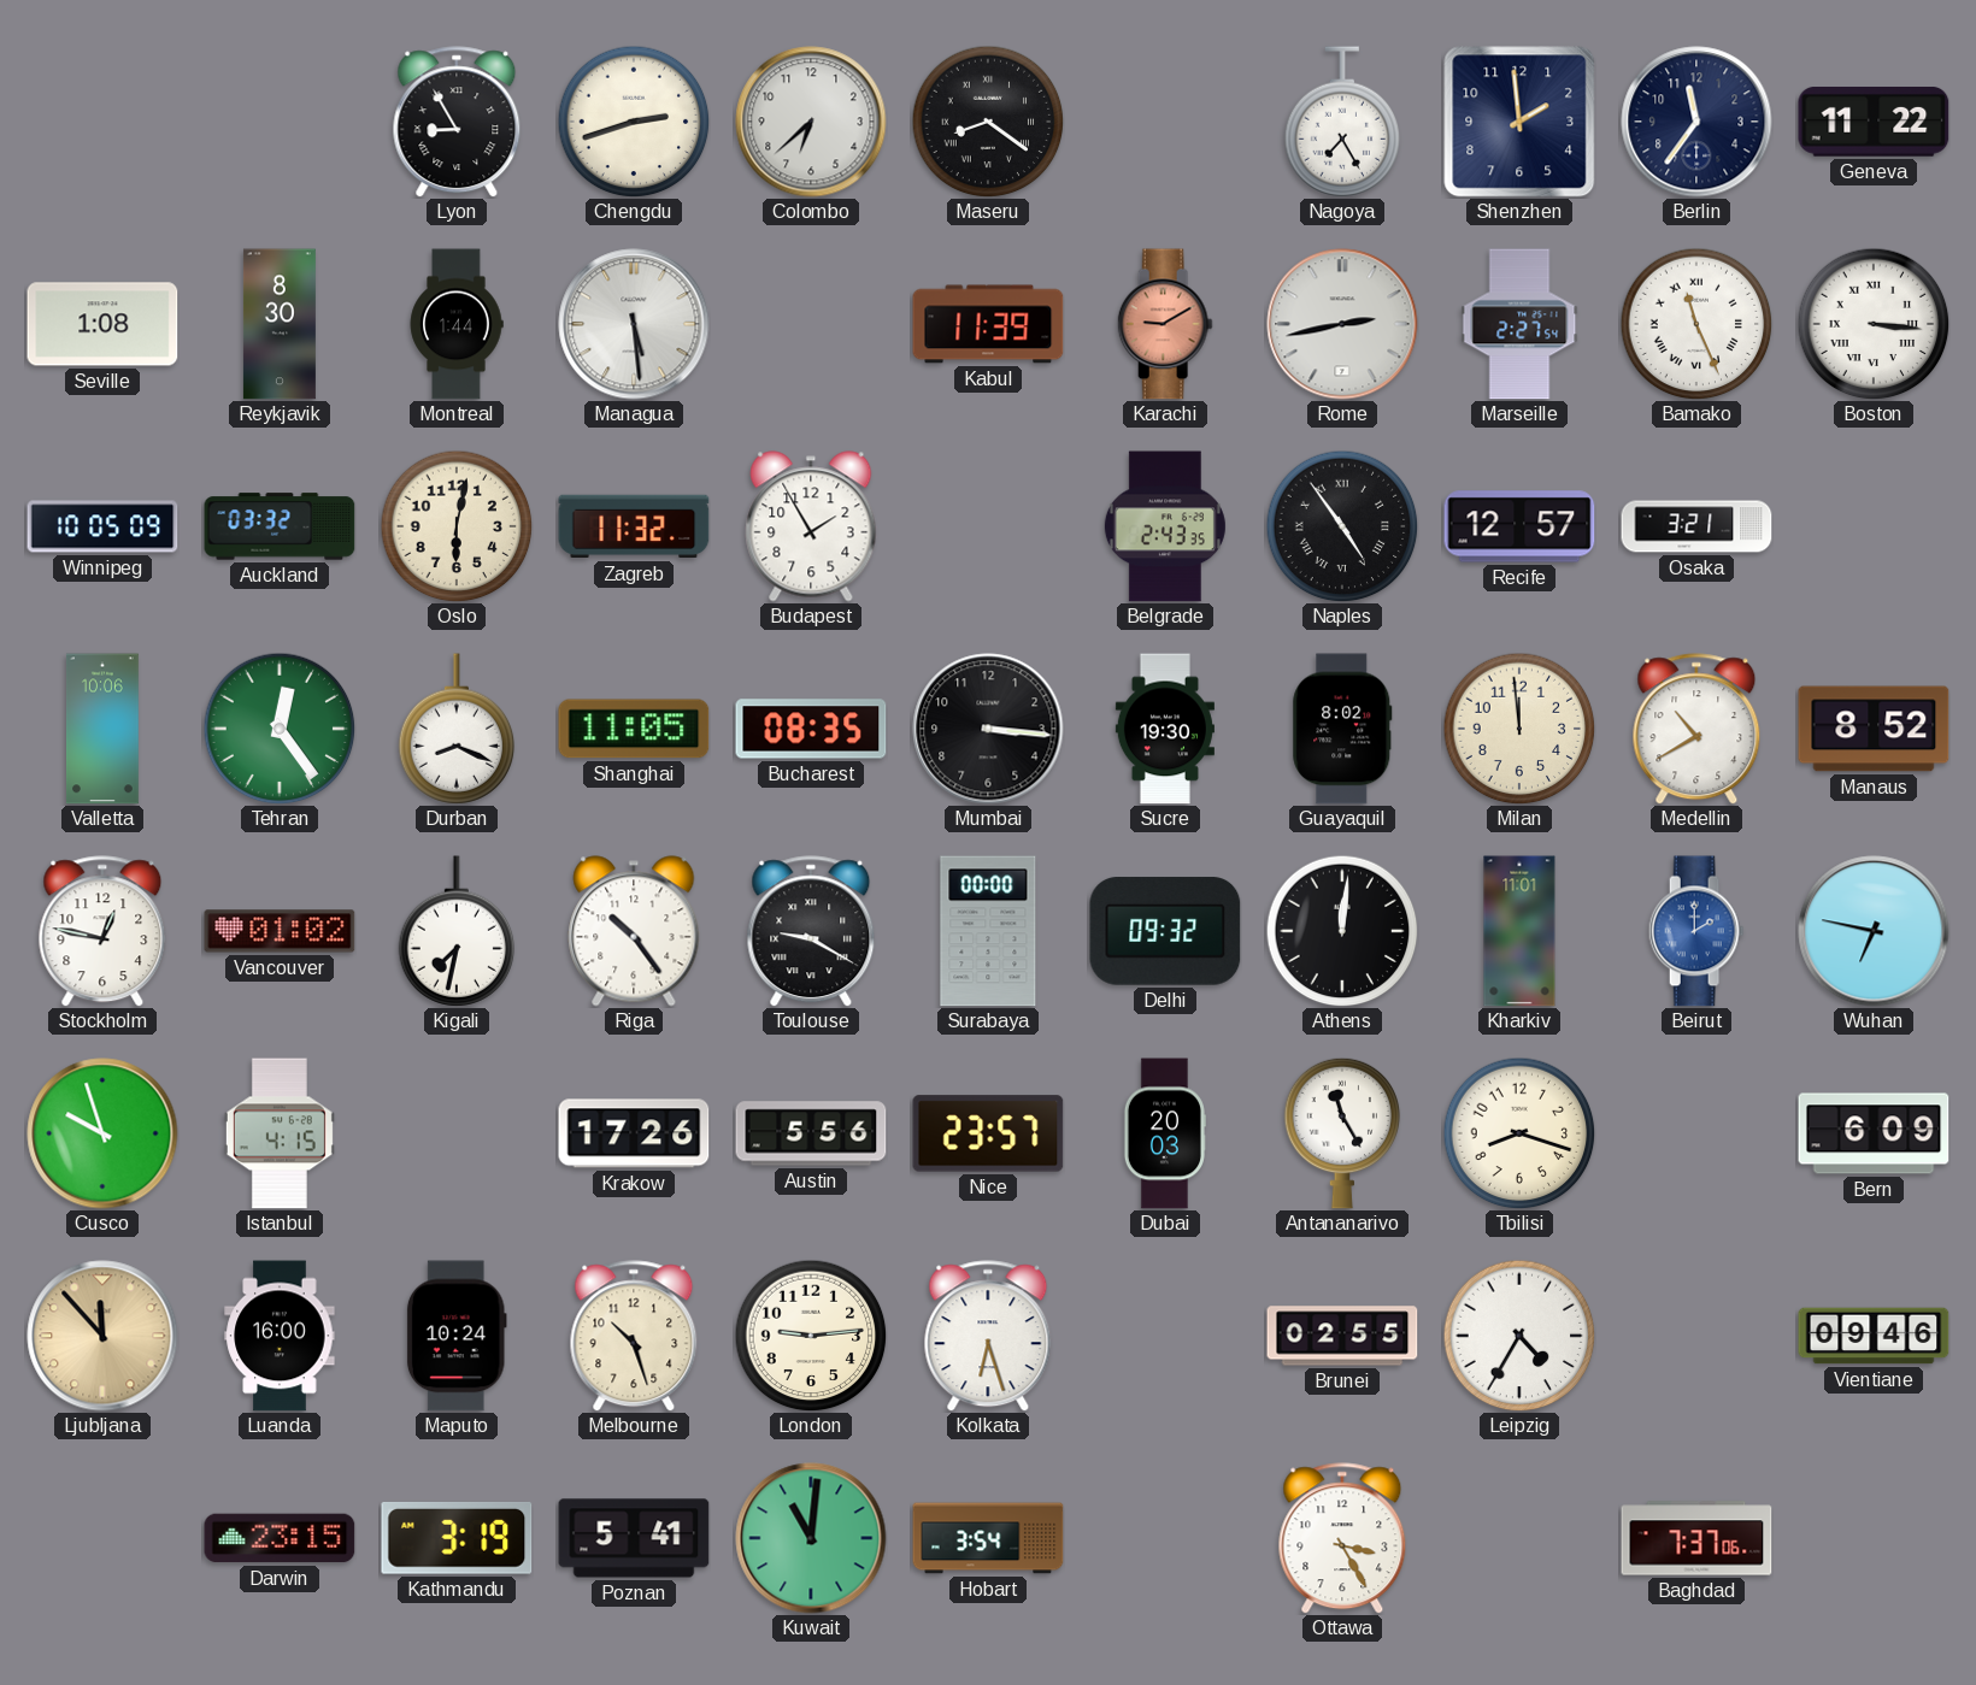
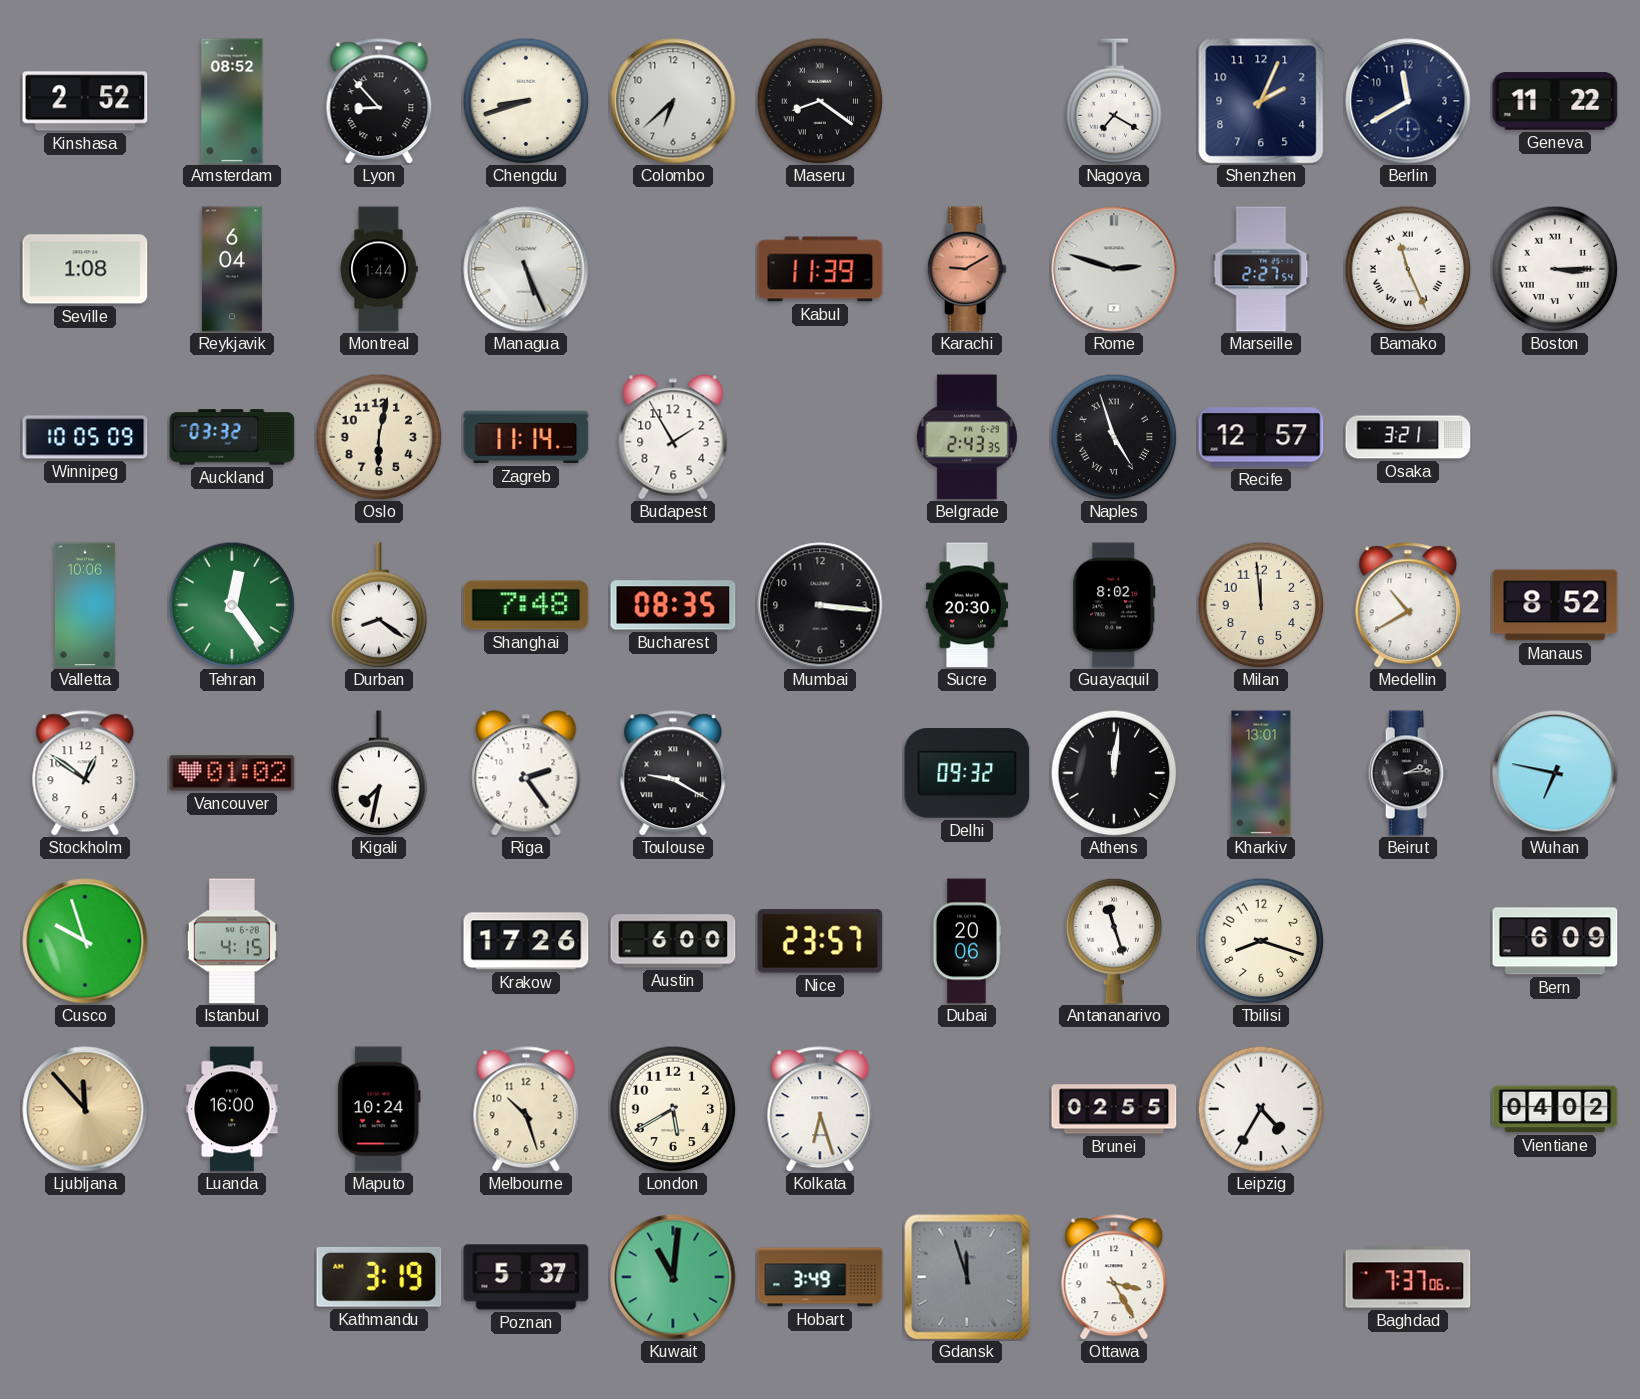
Kinshasa: none -> 2:52 (85, 101)
Amsterdam: none -> 08:52 (232, 101)
Lyon: 8:55 -> 8:53 (379, 101)
Chengdu: 2:42 -> 8:42 (526, 101)
Nagoya: 7:25 -> 7:20 (1114, 101)
Shenzhen: 1:59 -> 2:04 (1261, 101)
Berlin: 11:36 -> 11:40 (1408, 101)
Reykjavik: 8:30 -> 6:04 (232, 269)
Managua: 5:29 -> 5:26 (526, 269)
Rome: 2:43 -> 2:48 (1114, 269)
Boston: 3:16 -> 3:15 (1555, 269)
Zagreb: 11:32 -> 11:14 (526, 437)
Naples: 4:54 -> 4:57 (1114, 437)
Durban: 8:19 -> 8:21 (379, 605)
Shanghai: 11:05 -> 7:48 (526, 605)
Sucre: 19:30 -> 20:30 (967, 605)
Stockholm: 12:47 -> 12:51 (85, 773)
Riga: 10:24 -> 2:24 (526, 773)
Surabaya: 00:00 -> none (988, 931)
Kharkiv: 11:01 -> 13:01 (1261, 773)
Beirut: 2:00 -> 2:14 (1408, 773)
Beirut dial: blue -> black (1408, 773)
Austin: 5:56 -> 6:00 (673, 941)
Dubai: 20:03 -> 20:06 (966, 941)
Antananarivo: 11:25 -> 11:27 (1114, 941)
London: 9:14 -> 5:40 (673, 1109)
Vientiane: 09:46 -> 04:02 (1555, 1109)
Darwin: 23:15 -> none (280, 1538)
Poznan: 5:41 -> 5:37 (526, 1277)
Hobart: 3:54 -> 3:49 (820, 1277)
Gdansk: none -> 11:57 (967, 1277)
